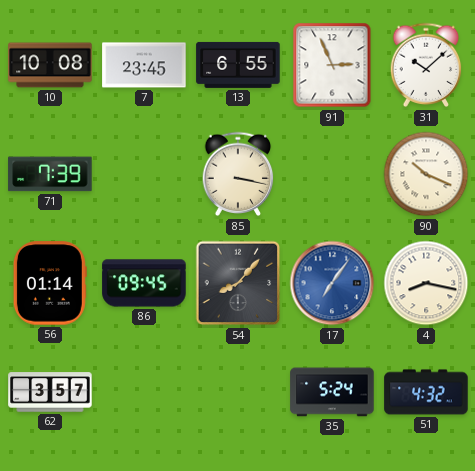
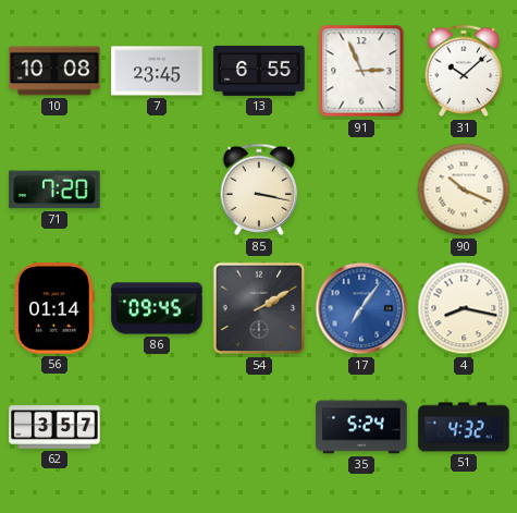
71: 7:39 -> 7:20 (54, 190)
54: 8:07 -> 2:10 (259, 308)
